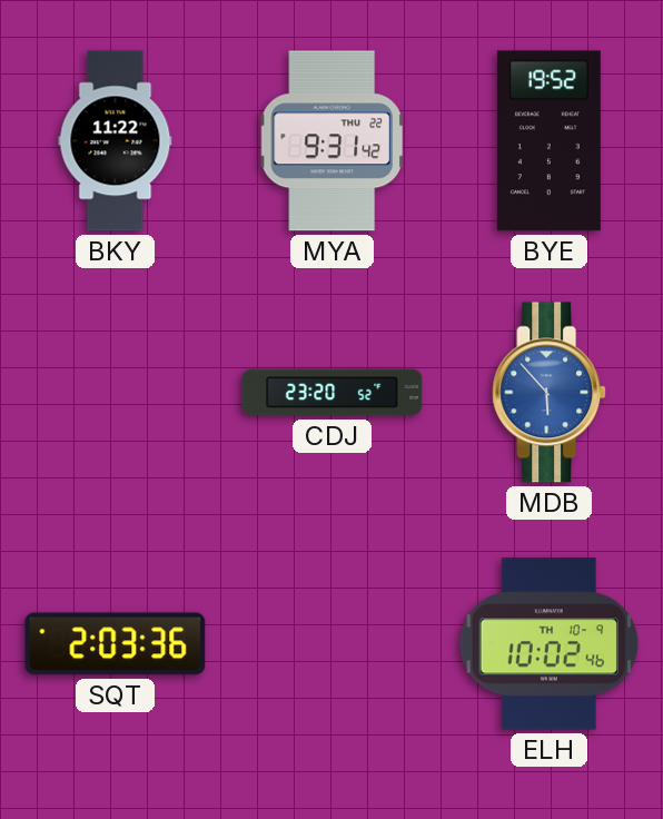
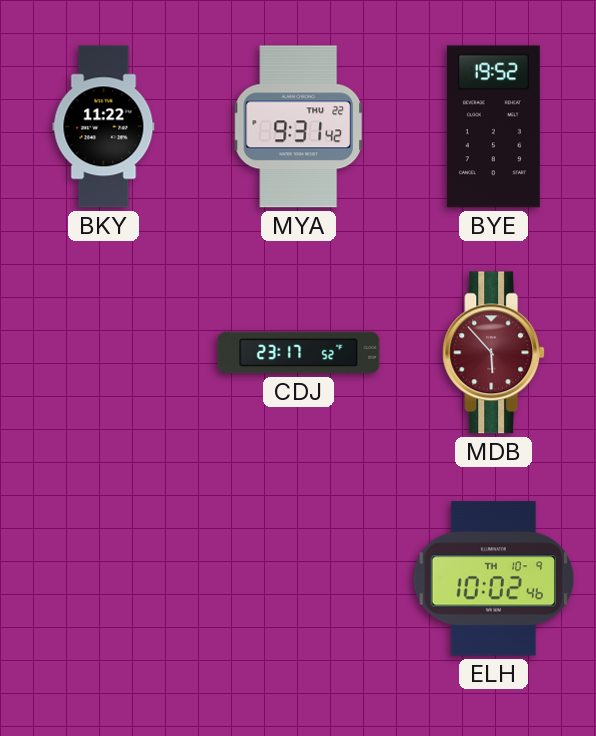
CDJ: 23:20 -> 23:17 (299, 353)
MDB dial: blue -> burgundy (494, 353)
SQT: 2:03 -> none (116, 644)
